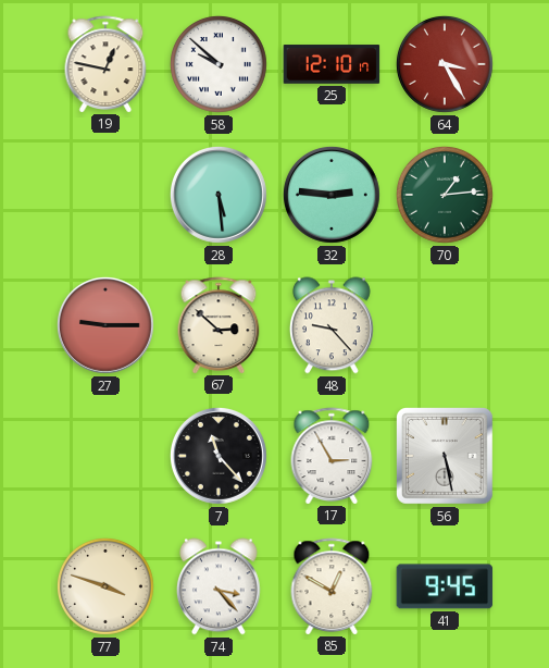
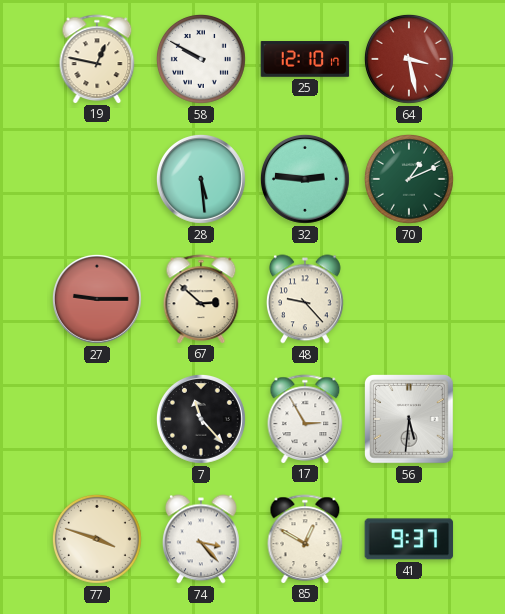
58: 9:52 -> 9:50 (201, 59)
64: 3:25 -> 3:28 (409, 59)
70: 1:14 -> 1:11 (409, 179)
56: 5:28 -> 5:31 (410, 420)
41: 9:45 -> 9:37 (409, 539)
